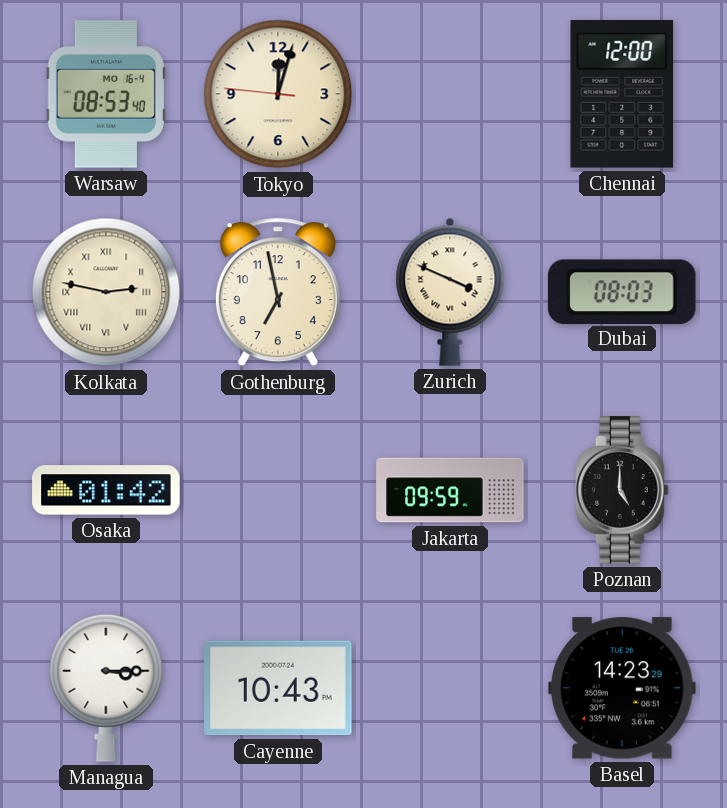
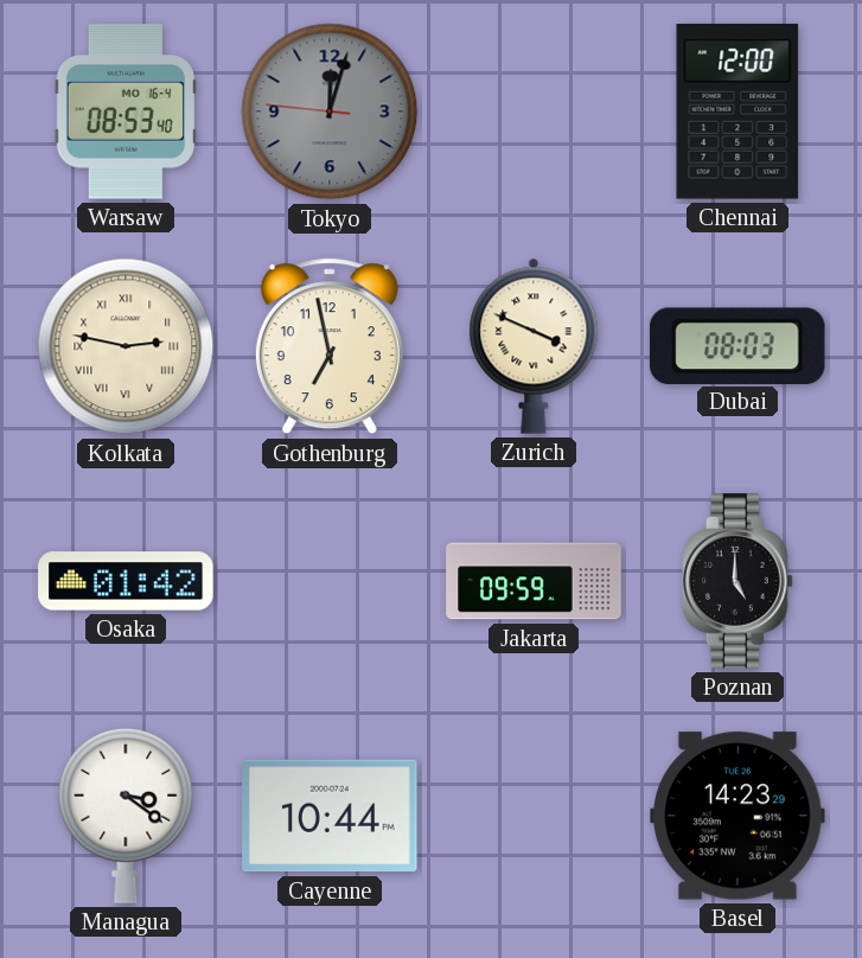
Tokyo dial: cream -> grey (330, 111)
Managua: 3:15 -> 3:21 (126, 816)
Cayenne: 10:43 -> 10:44 (330, 816)
